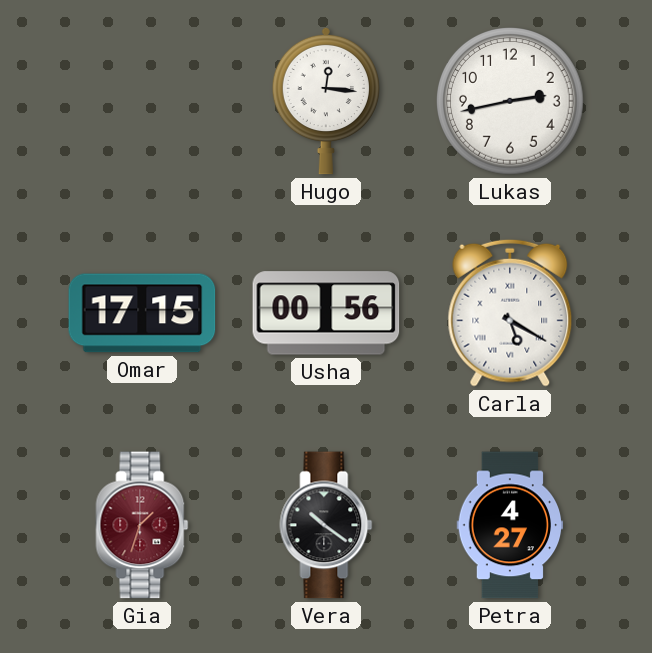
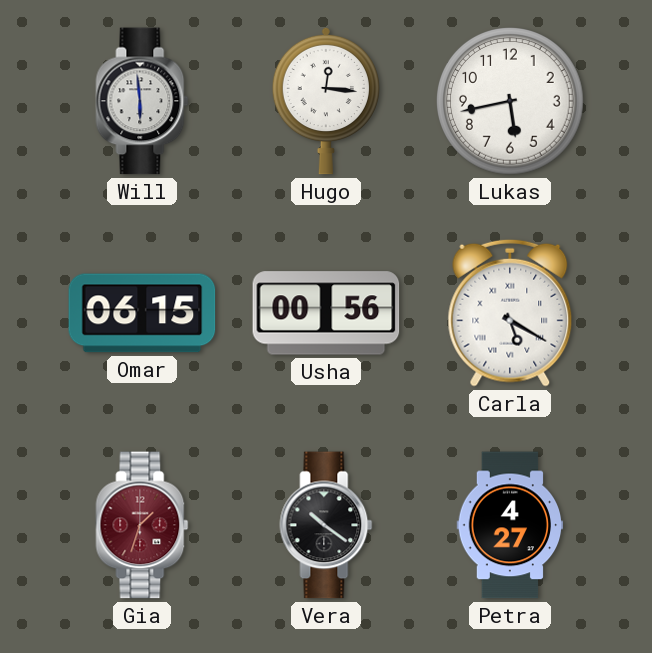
Will: none -> 5:59 (142, 101)
Lukas: 2:43 -> 5:43 (511, 102)
Omar: 17:15 -> 06:15 (142, 313)
